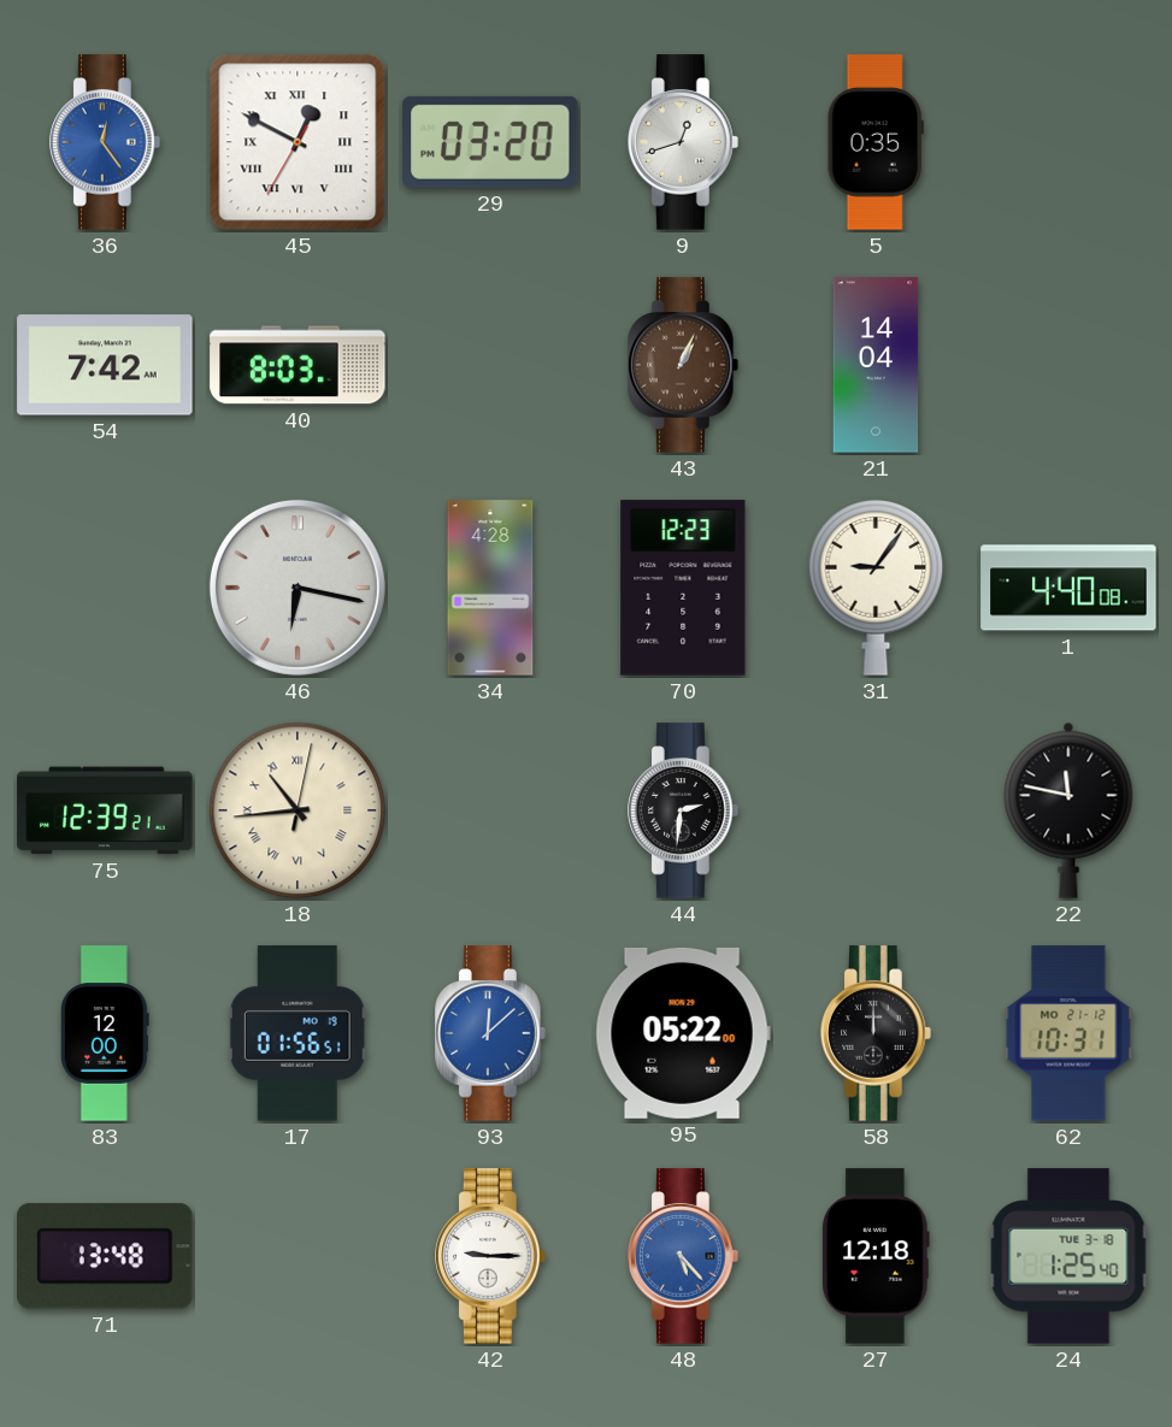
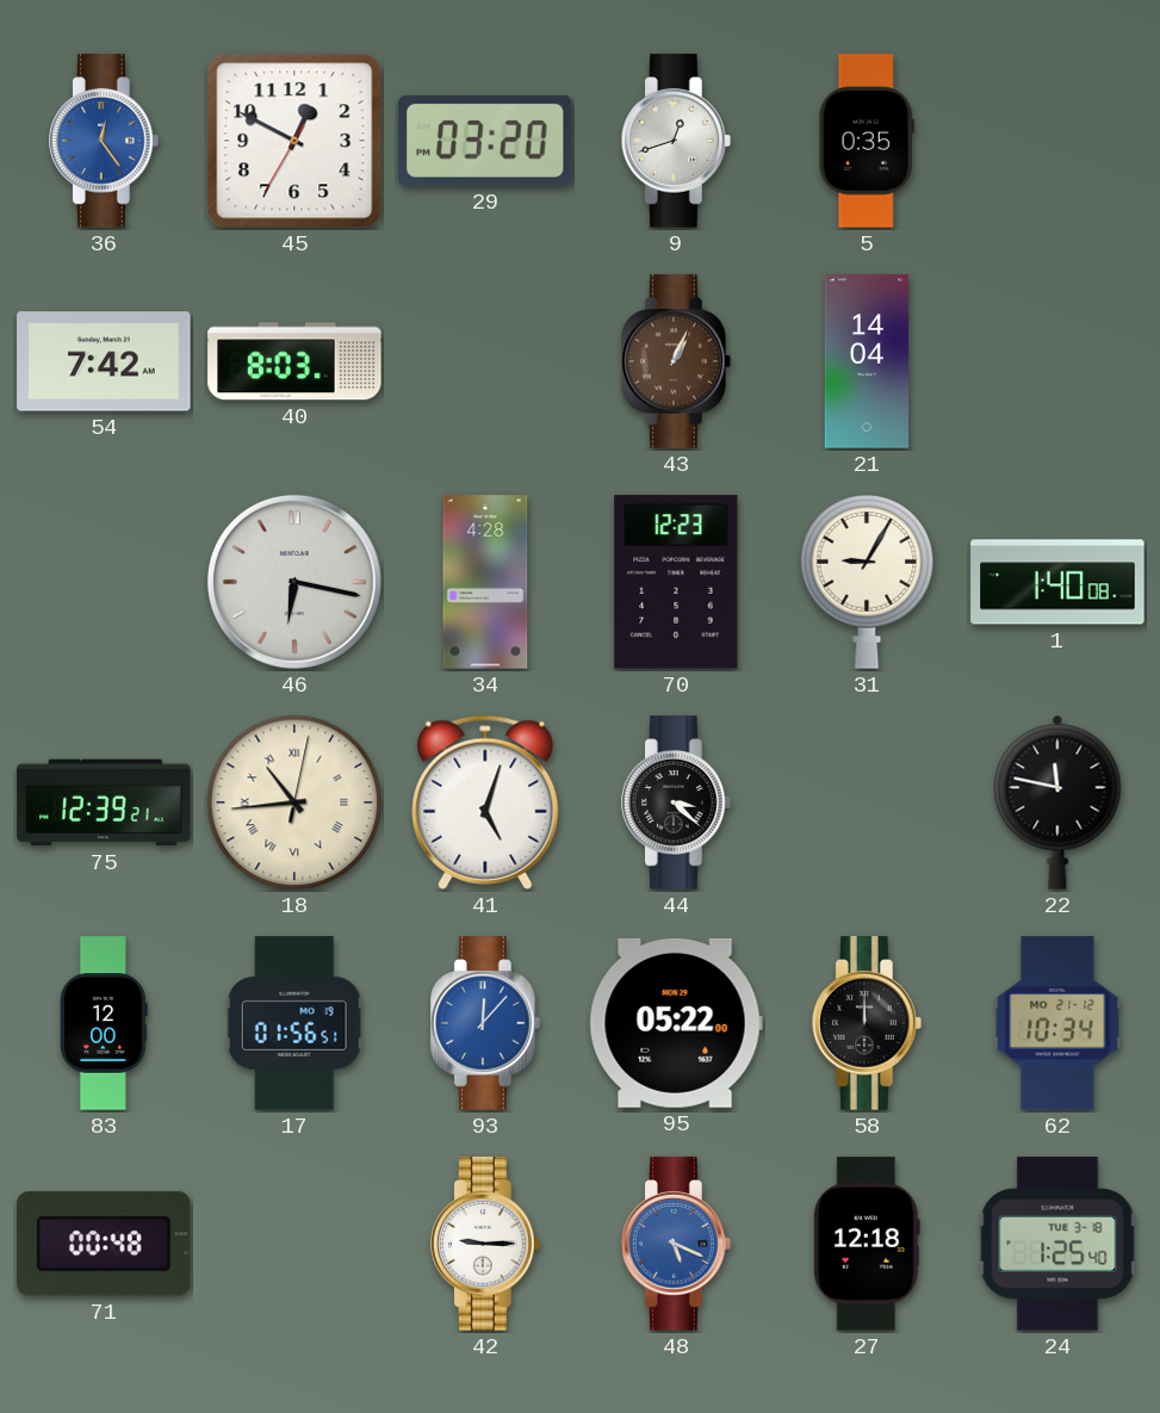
45 numerals: Roman -> Arabic (294, 141)
31: 9:06 -> 9:05 (867, 583)
1: 4:40 -> 1:40 (1057, 582)
41: none -> 5:03 (485, 802)
44: 2:31 -> 3:22 (676, 802)
93: 12:08 -> 12:07 (485, 1023)
62: 10:31 -> 10:34 (1057, 1023)
71: 13:48 -> 00:48 (104, 1244)
48: 5:23 -> 5:19 (676, 1244)
